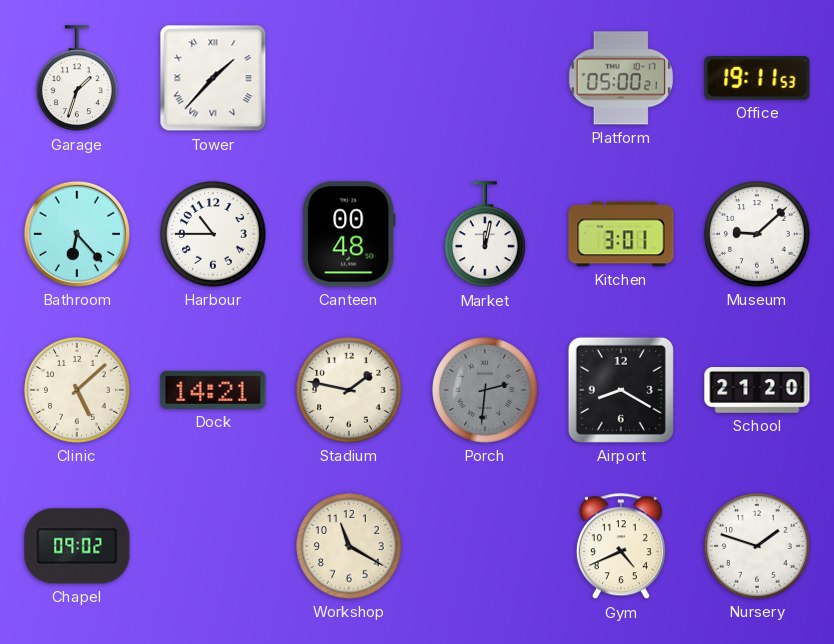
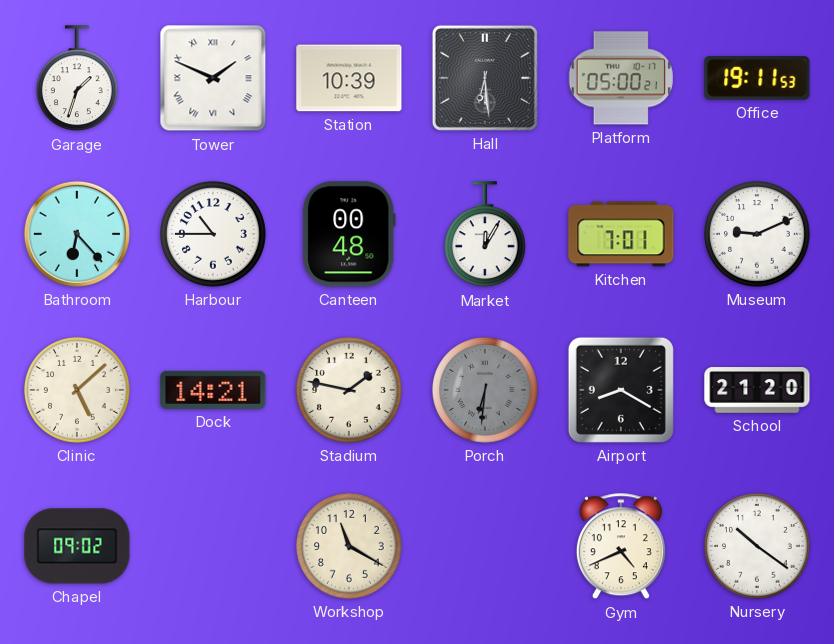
Tower: 1:37 -> 1:49 (213, 78)
Station: none -> 10:39 (349, 78)
Hall: none -> 6:29 (485, 78)
Market: 12:02 -> 12:05 (485, 235)
Kitchen: 3:01 -> 7:01 (621, 234)
Museum: 9:08 -> 9:11 (758, 235)
Porch: 2:31 -> 6:31 (486, 391)
Nursery: 1:48 -> 10:21 (758, 547)
